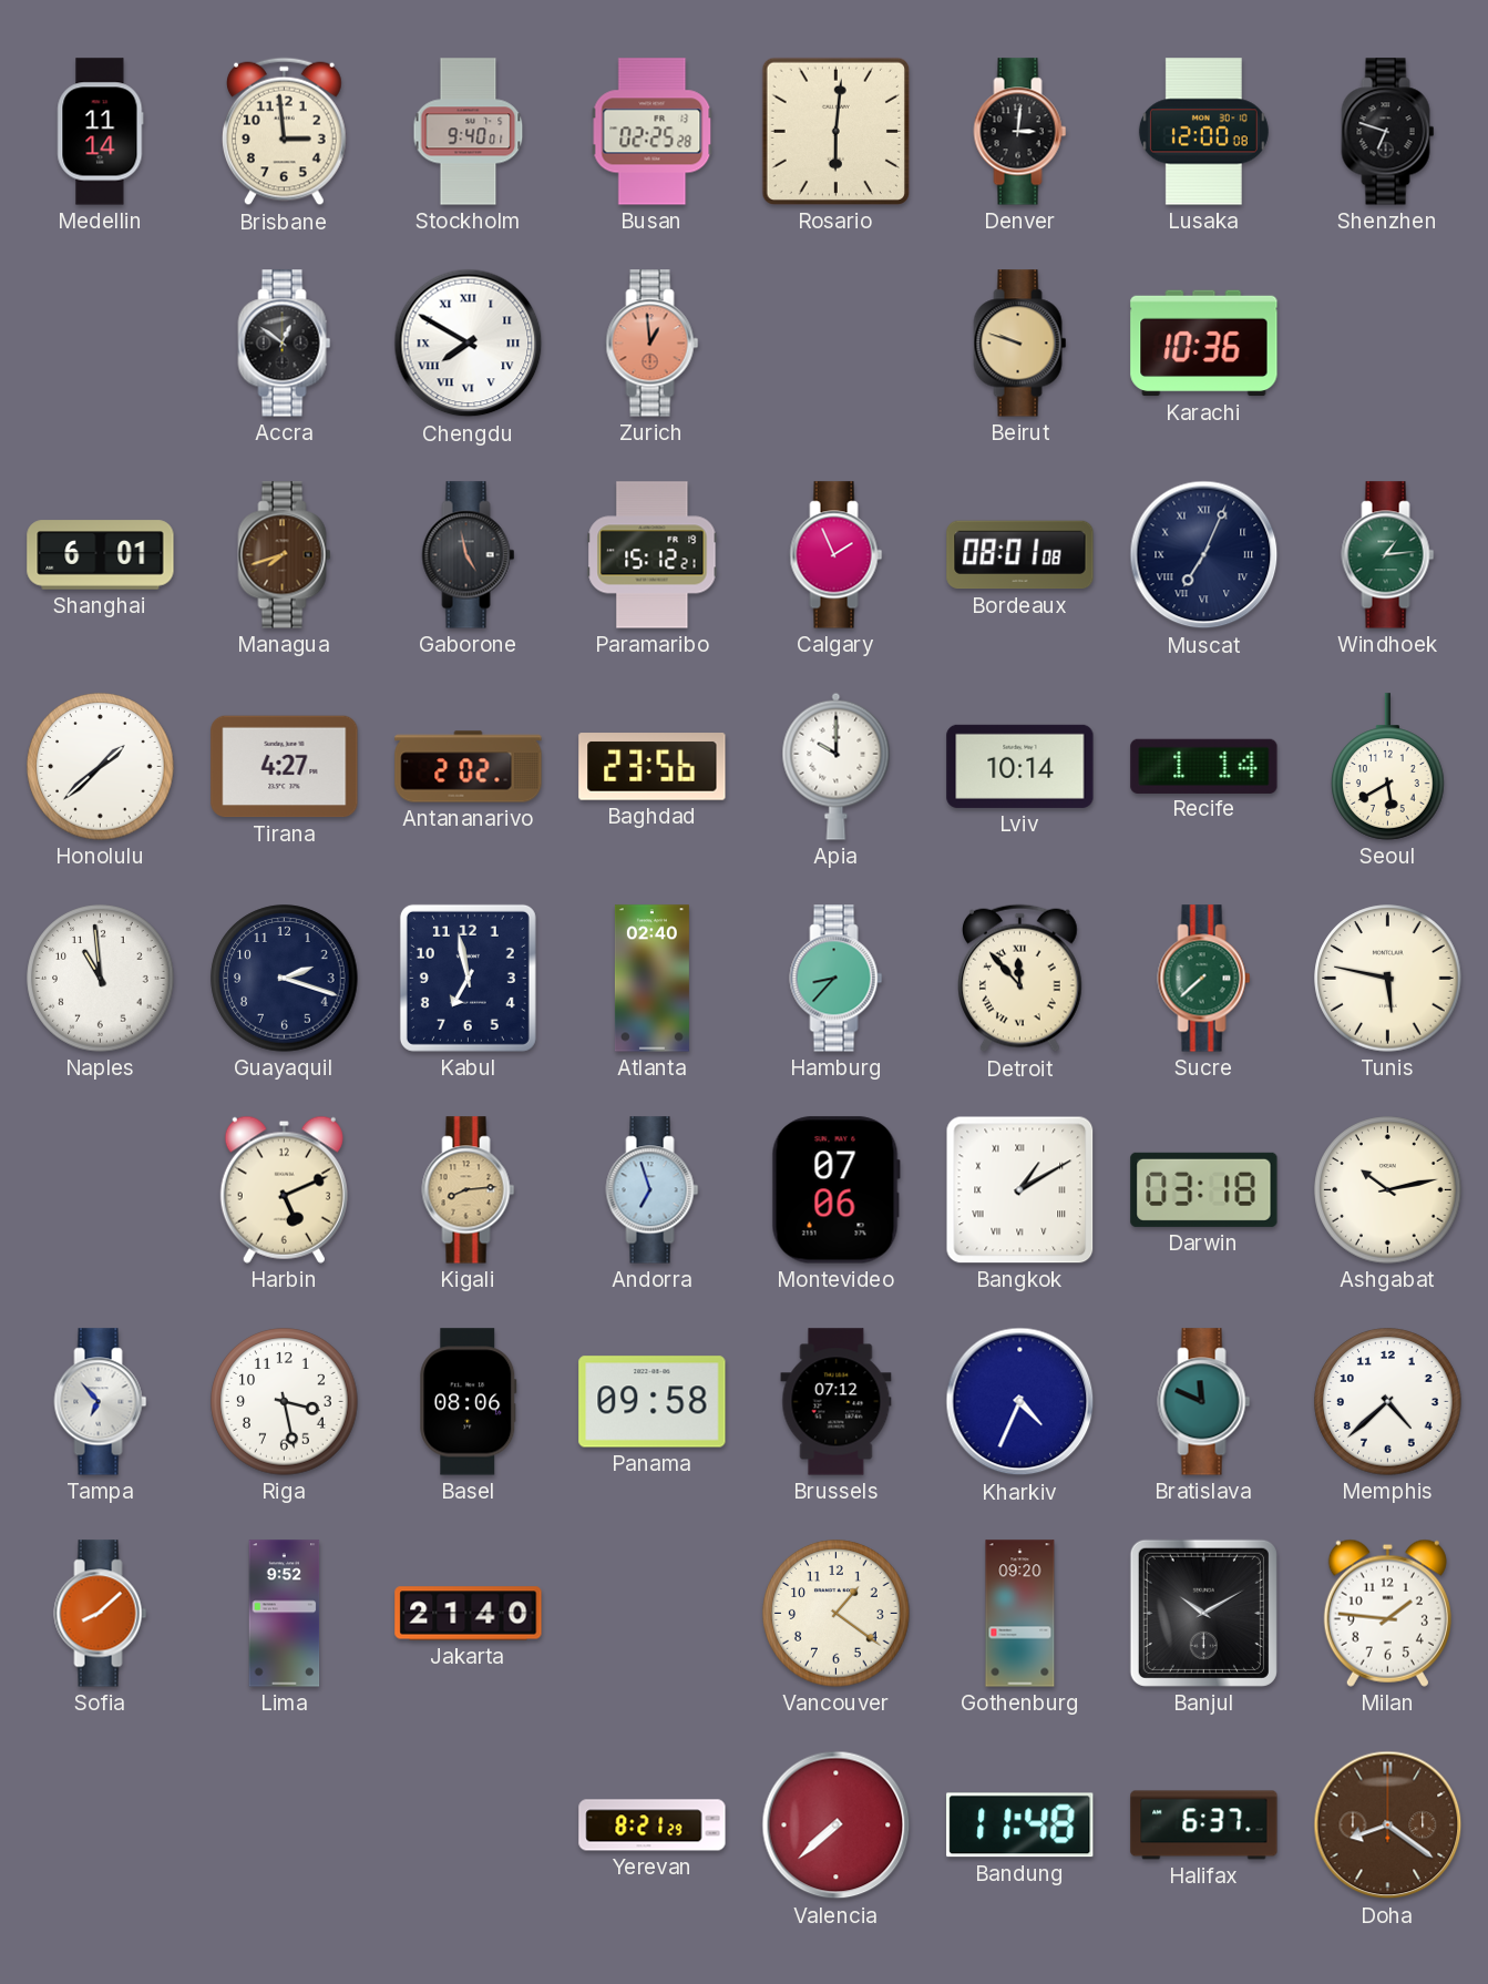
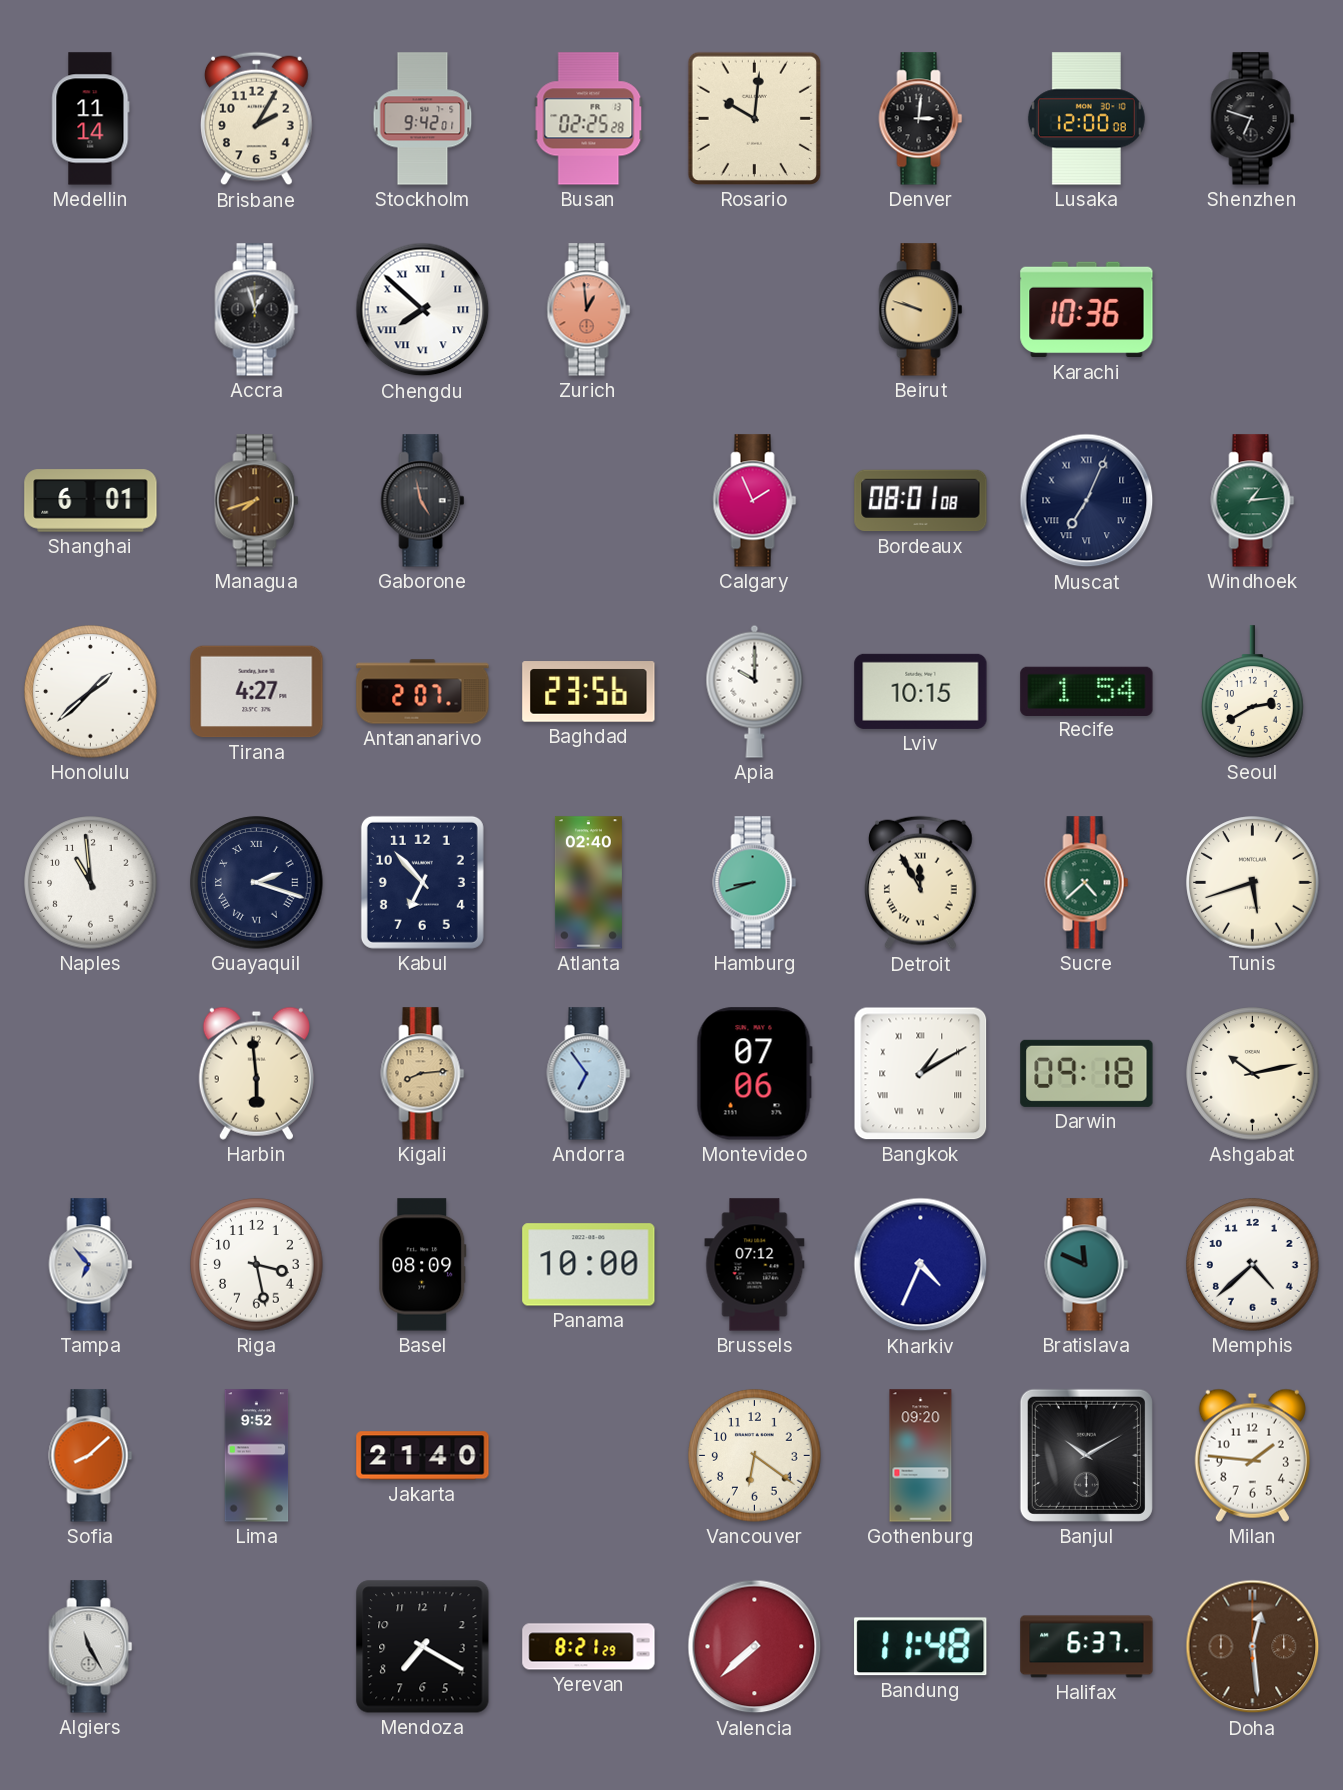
Brisbane: 2:59 -> 2:05 (257, 119)
Stockholm: 9:40 -> 9:42 (423, 119)
Rosario: 6:01 -> 10:01 (754, 118)
Accra: 12:51 -> 12:57 (257, 310)
Chengdu: 7:50 -> 7:52 (423, 310)
Paramaribo: 15:12 -> none (653, 555)
Antananarivo: 2:02 -> 2:07 (423, 692)
Lviv: 10:14 -> 10:15 (921, 691)
Recife: 1:14 -> 1:54 (1087, 691)
Seoul: 5:40 -> 2:40 (1253, 692)
Guayaquil numerals: Arabic -> Roman (257, 883)
Kabul: 6:58 -> 6:53 (422, 882)
Hamburg: 8:37 -> 8:42 (755, 883)
Detroit: 11:53 -> 11:55 (921, 883)
Sucre: 7:38 -> 4:38 (1087, 883)
Tunis: 5:47 -> 5:42 (1253, 883)
Harbin: 5:11 -> 5:59 (256, 1073)
Andorra: 6:57 -> 6:54 (589, 1074)
Darwin: 03:18 -> 09:18 (1087, 1073)
Basel: 08:06 -> 08:09 (423, 1265)
Panama: 09:58 -> 10:00 (589, 1265)
Vancouver: 1:21 -> 6:21 (755, 1456)
Algiers: none -> 11:25 (91, 1647)
Mendoza: none -> 7:20 (423, 1647)
Doha: 8:21 -> 12:29 (1253, 1647)
